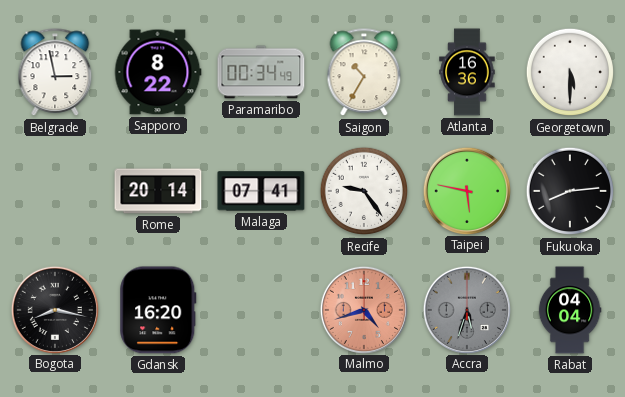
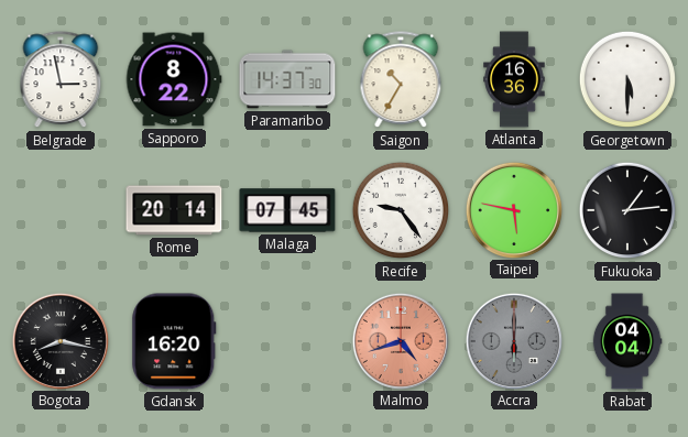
Paramaribo: 00:34 -> 14:37 (287, 79)
Malaga: 07:41 -> 07:45 (287, 210)
Fukuoka: 8:14 -> 1:14 (627, 210)
Accra: 5:33 -> 6:00 (513, 340)
